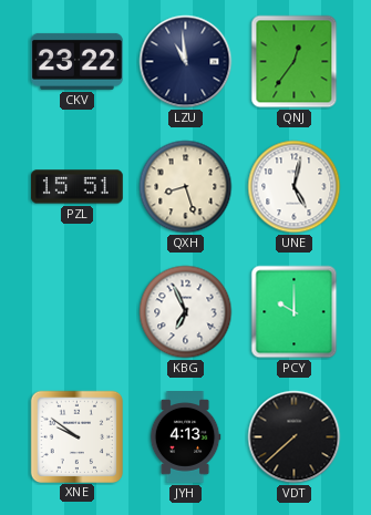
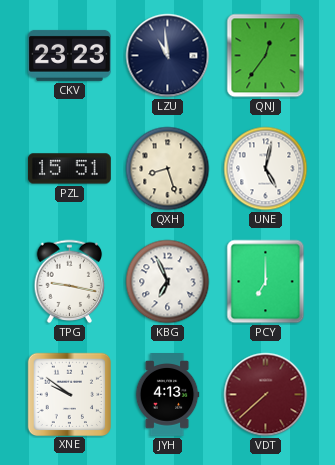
CKV: 23:22 -> 23:23 (70, 55)
TPG: none -> 9:17 (70, 282)
PCY: 10:00 -> 7:00 (266, 282)
VDT dial: black -> burgundy (266, 395)
